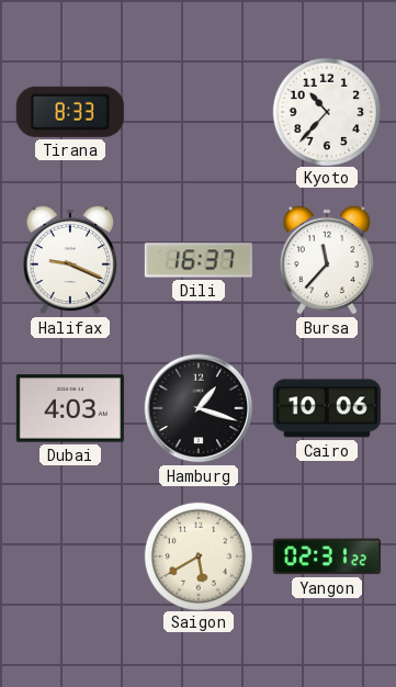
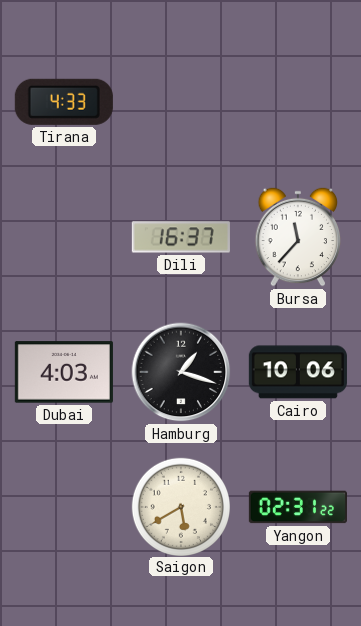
Tirana: 8:33 -> 4:33 (64, 102)
Kyoto: 10:37 -> none (326, 111)
Halifax: 9:19 -> none (70, 260)
